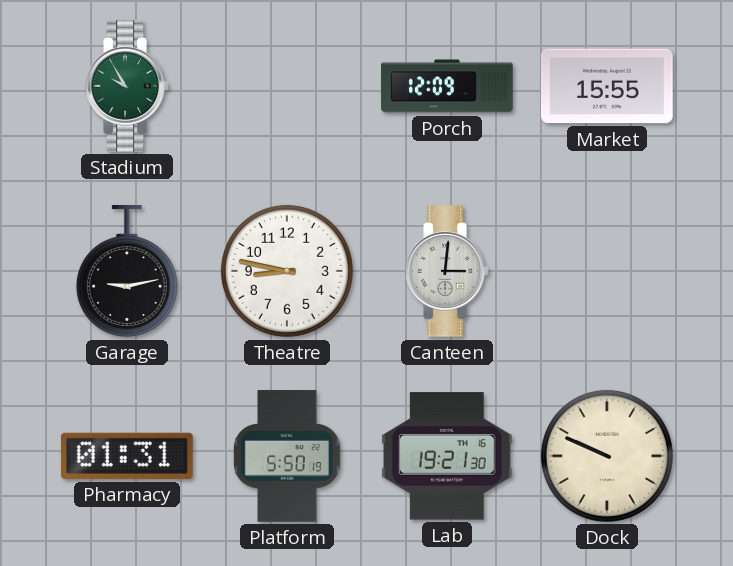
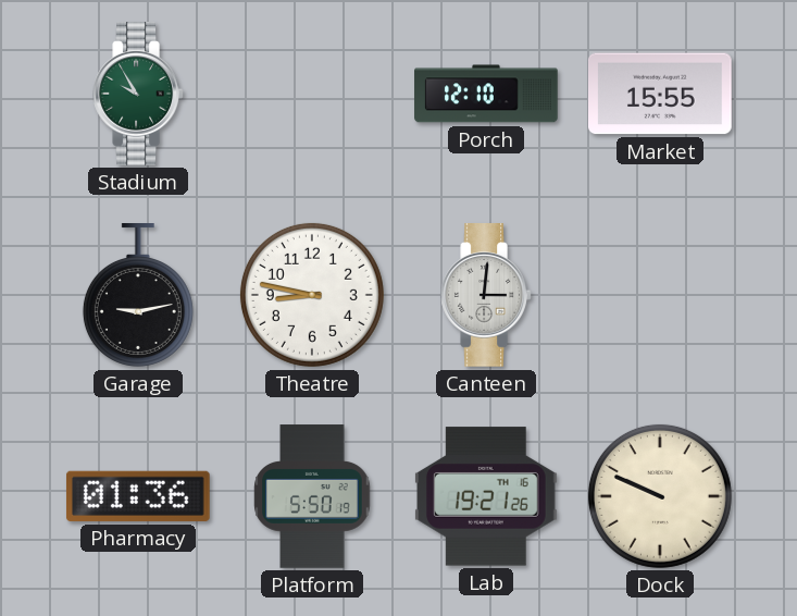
Porch: 12:09 -> 12:10 (486, 94)
Pharmacy: 01:31 -> 01:36 (138, 496)
Lab: 19:21:30 -> 19:21:26 (486, 496)
